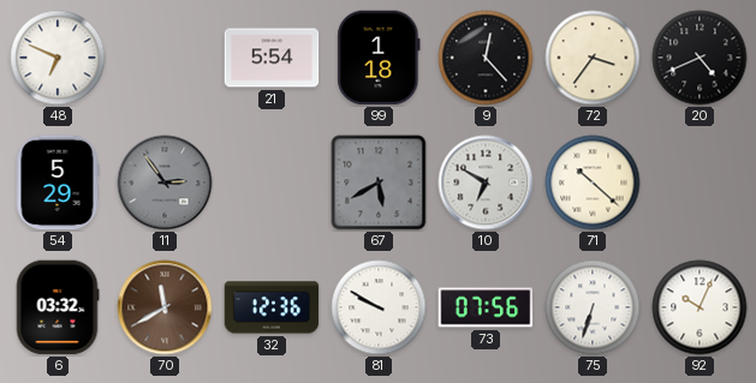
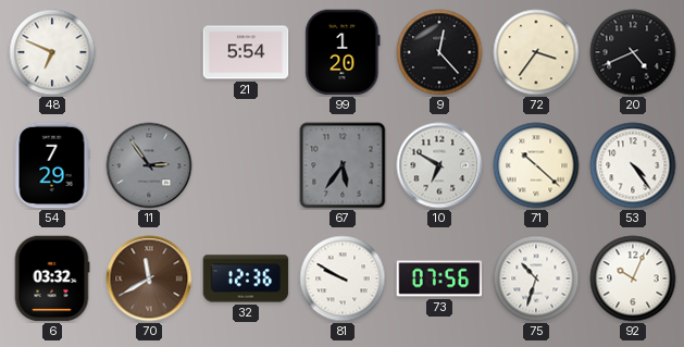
99: 1:18 -> 1:20 (343, 52)
54: 5:29 -> 7:29 (52, 165)
67: 5:40 -> 5:36 (343, 165)
53: none -> 4:24 (633, 165)
75: 6:33 -> 10:33 (536, 278)
